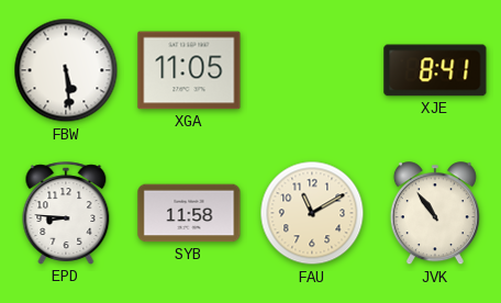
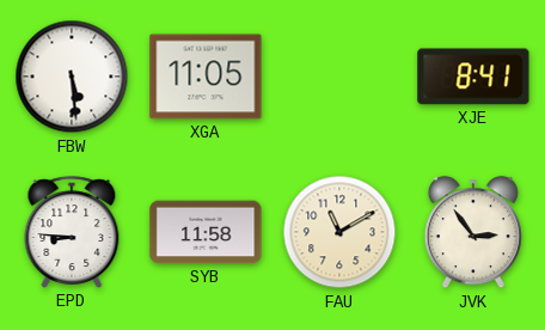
JVK: 10:54 -> 2:54 (473, 233)
